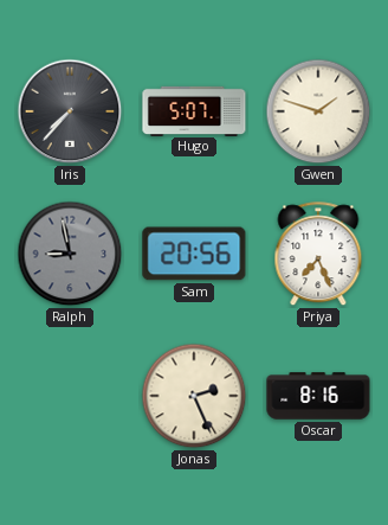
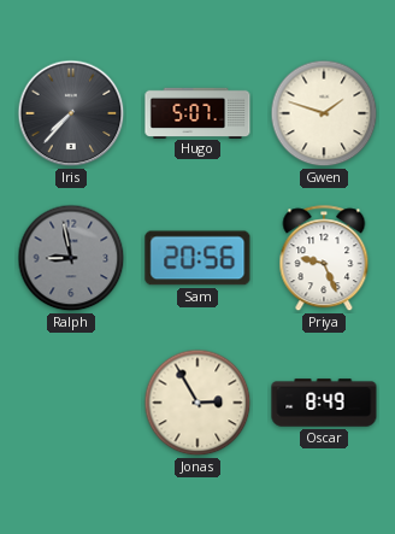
Priya: 7:26 -> 9:26 (324, 259)
Jonas: 2:26 -> 2:55 (197, 403)
Oscar: 8:16 -> 8:49 (324, 403)
